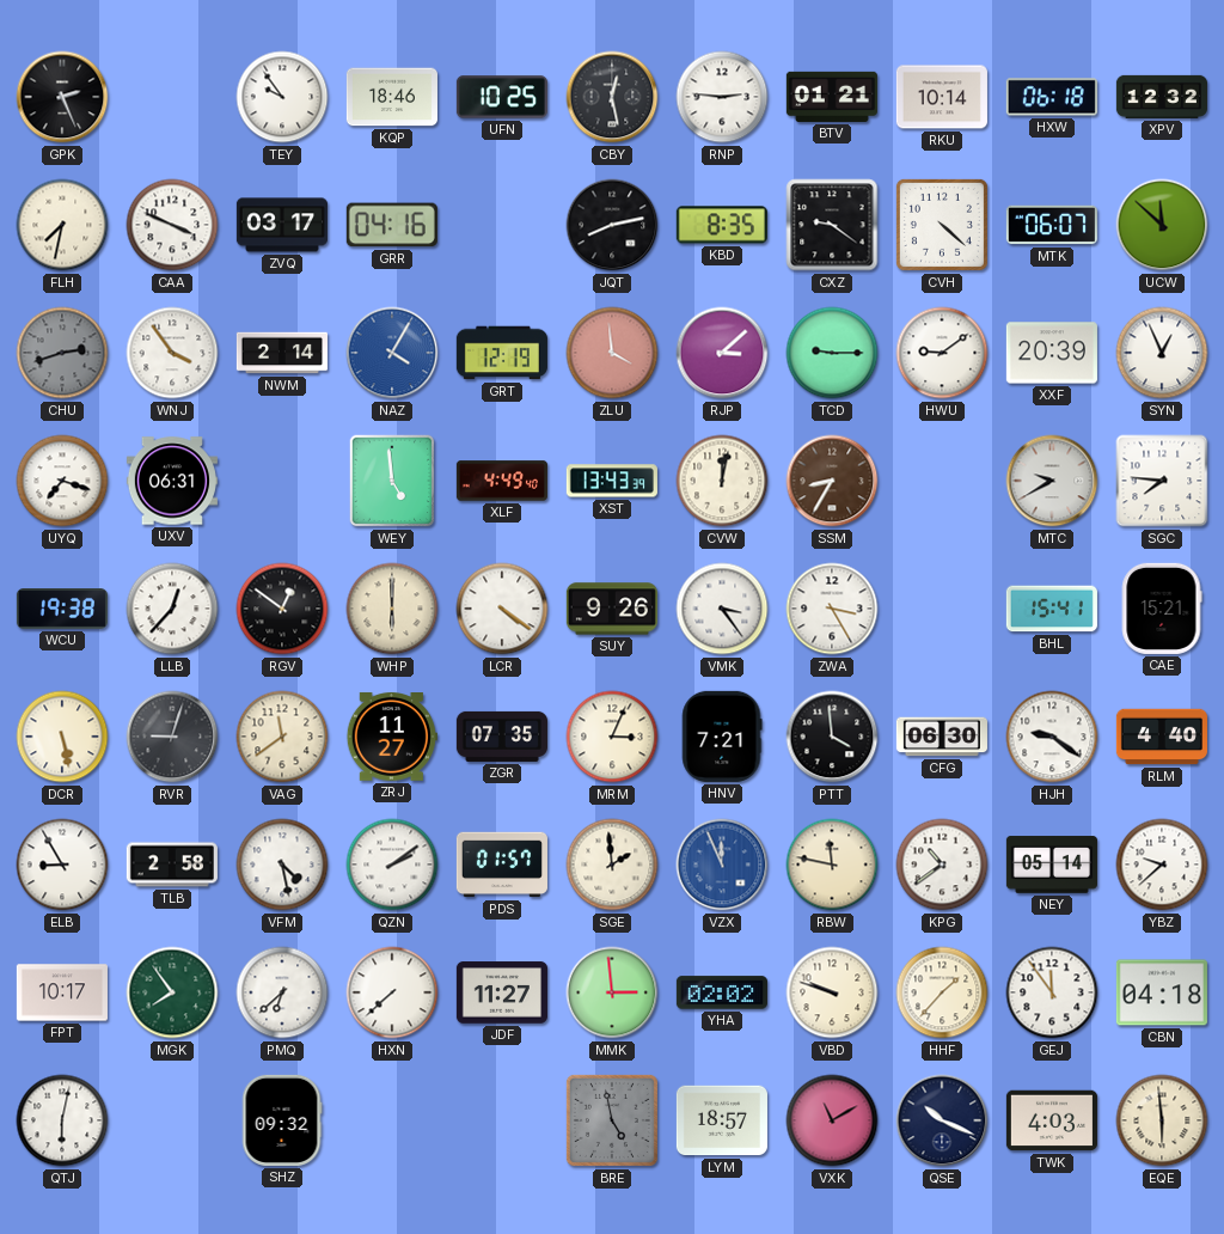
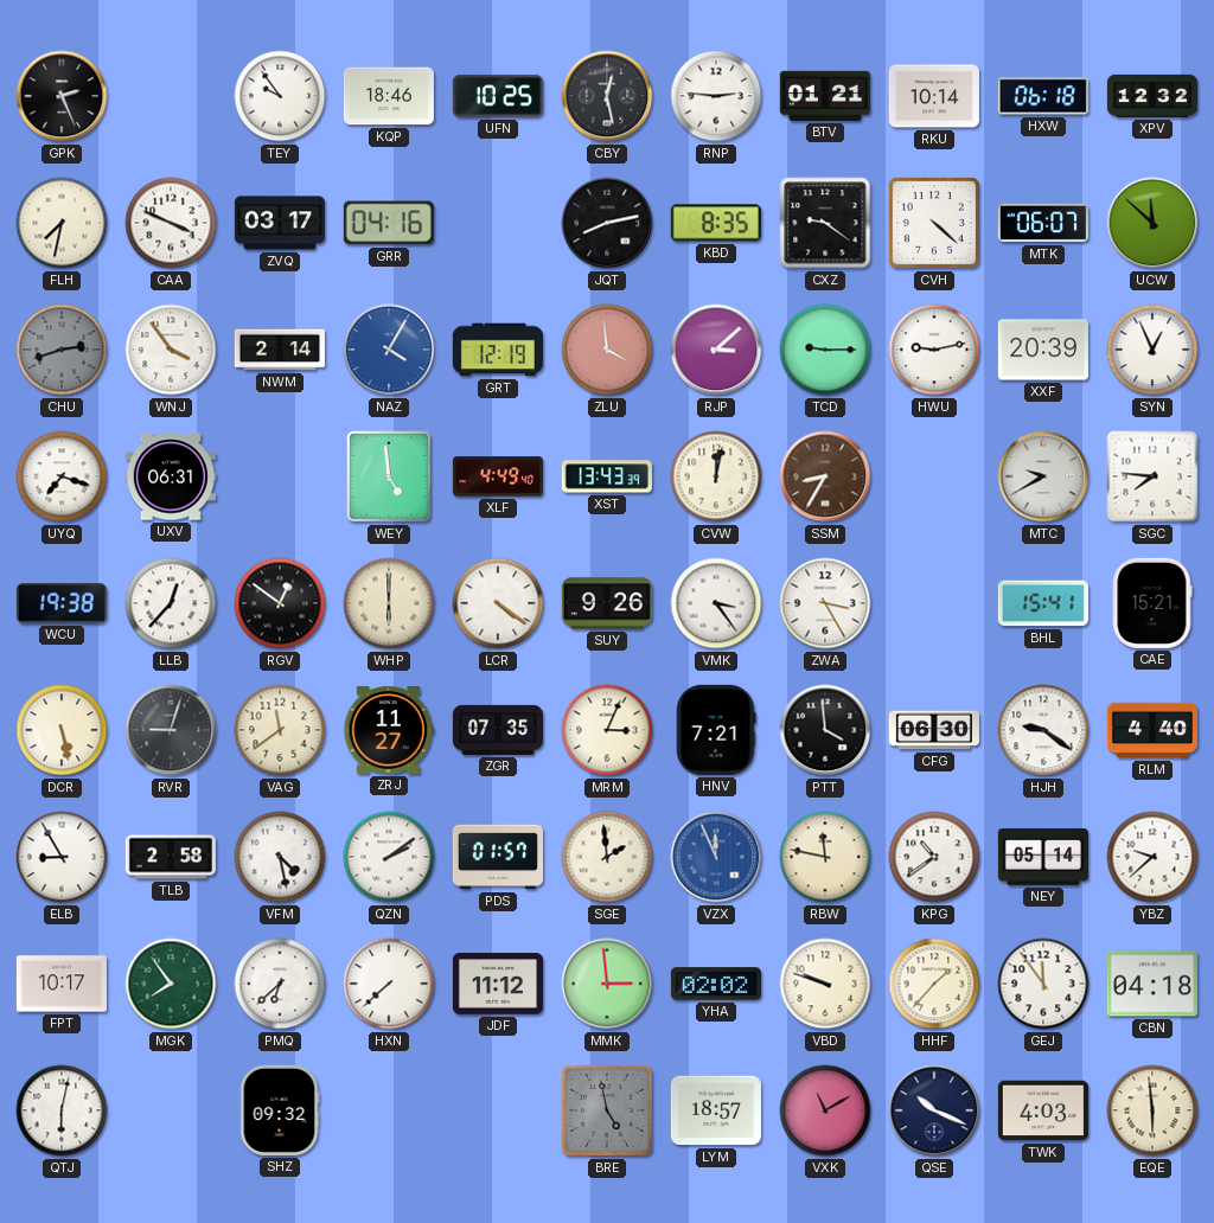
HWU: 9:09 -> 9:13 (934, 350)
JDF: 11:27 -> 11:12 (498, 984)
